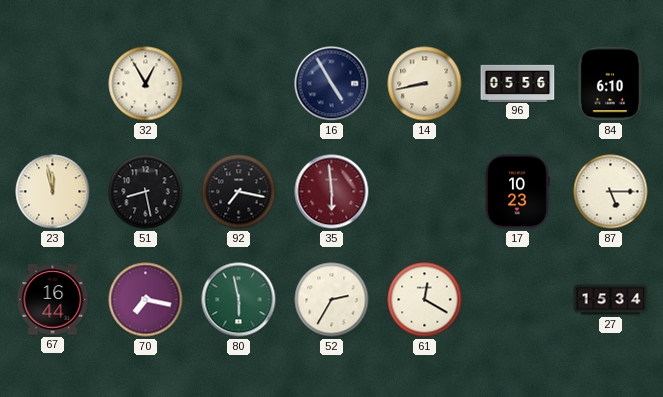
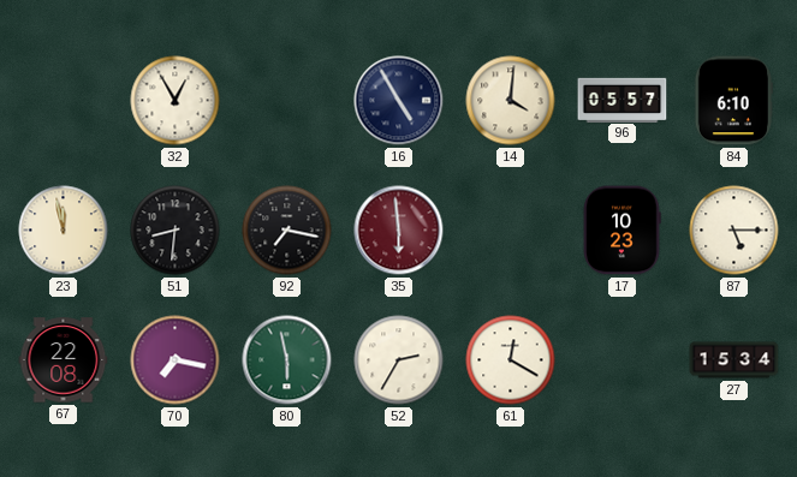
14: 8:43 -> 4:01 (511, 101)
96: 05:56 -> 05:57 (623, 100)
51: 8:28 -> 8:31 (176, 231)
67: 16:44 -> 22:08 (64, 360)
